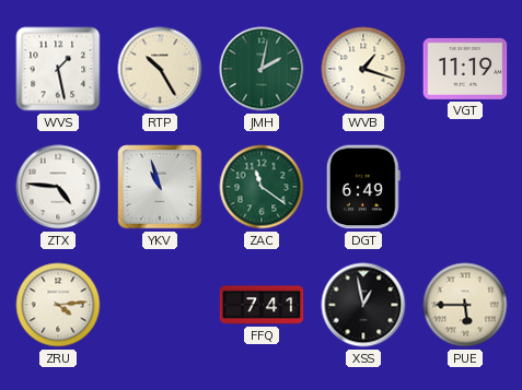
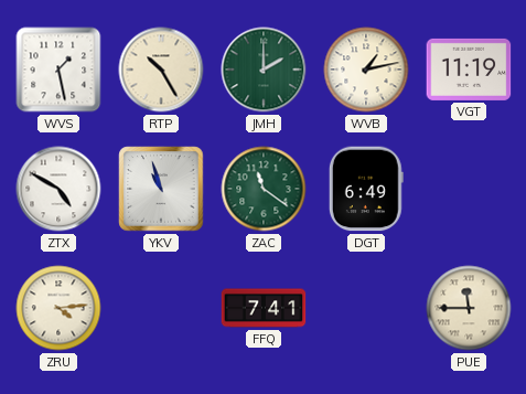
JMH: 2:02 -> 2:00 (264, 70)
WVB: 1:18 -> 1:13 (366, 70)
ZTX: 4:46 -> 4:50 (58, 189)
XSS: 12:58 -> none (363, 305)
PUE: 5:45 -> 11:45 (469, 308)
